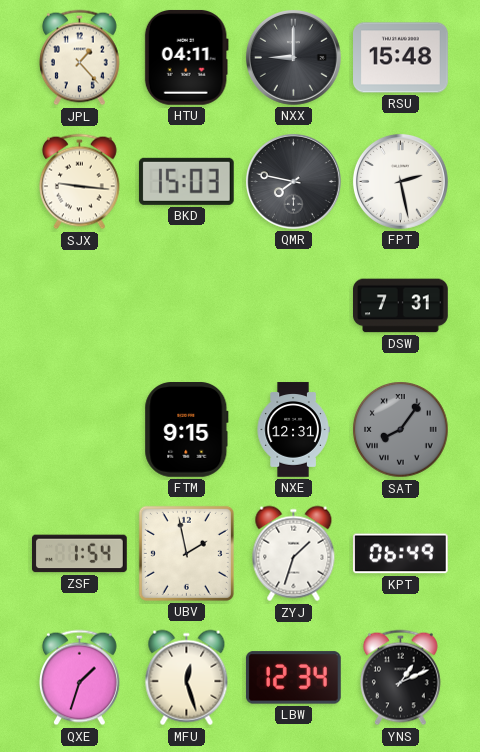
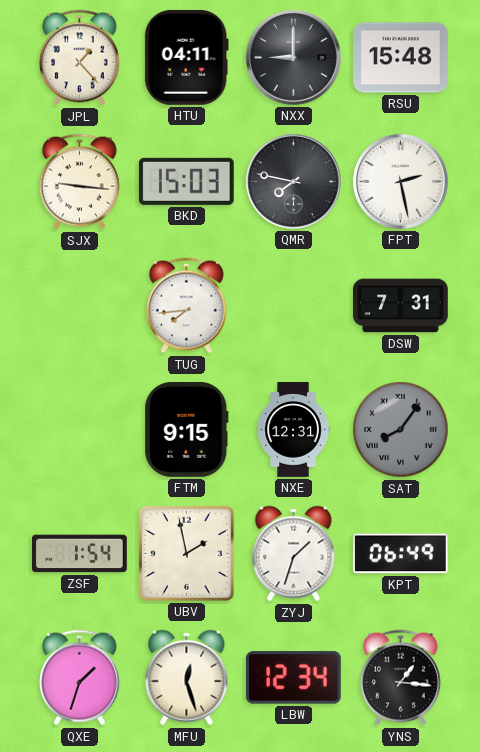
TUG: none -> 7:44 (186, 306)
YNS: 1:11 -> 1:16 (400, 678)
